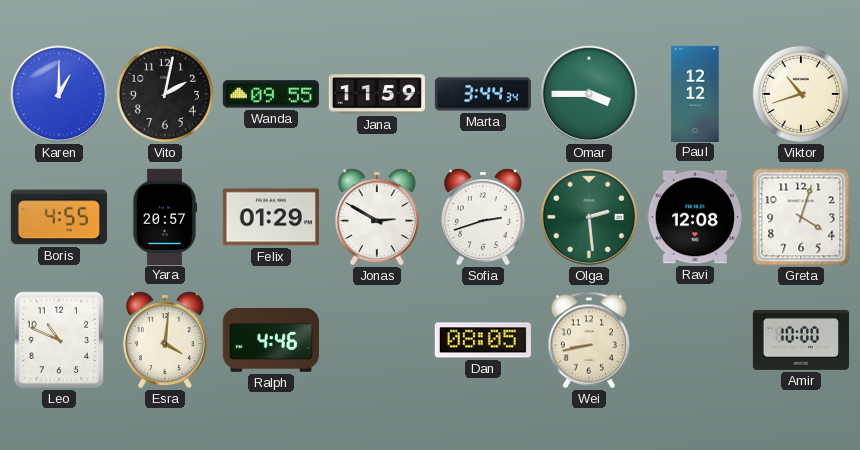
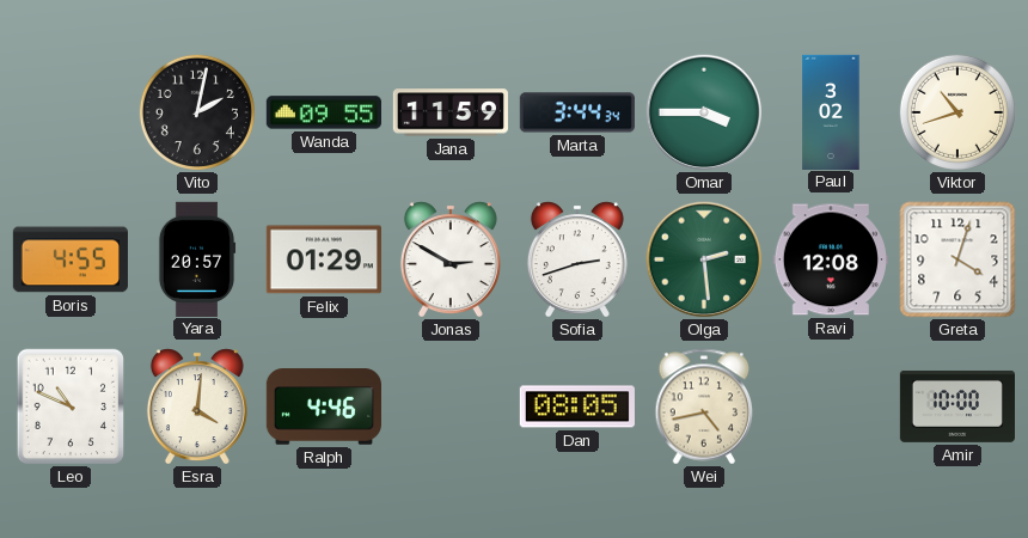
Karen: 1:00 -> none (59, 94)
Paul: 12:12 -> 3:02 (831, 111)
Wei: 8:43 -> 4:43 (704, 406)
